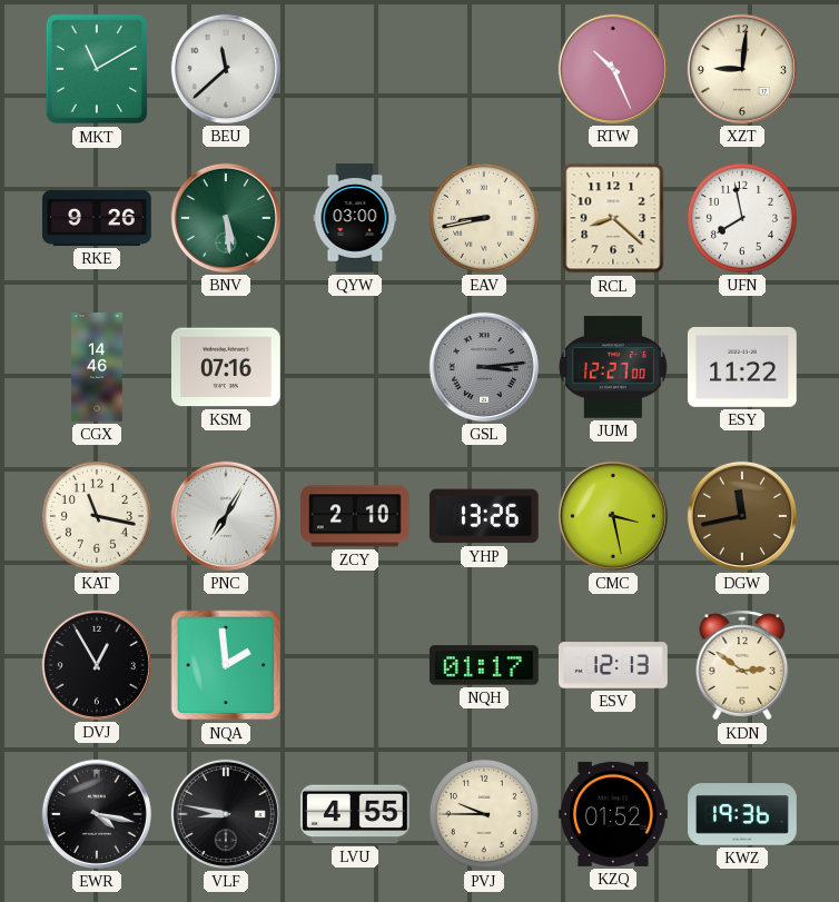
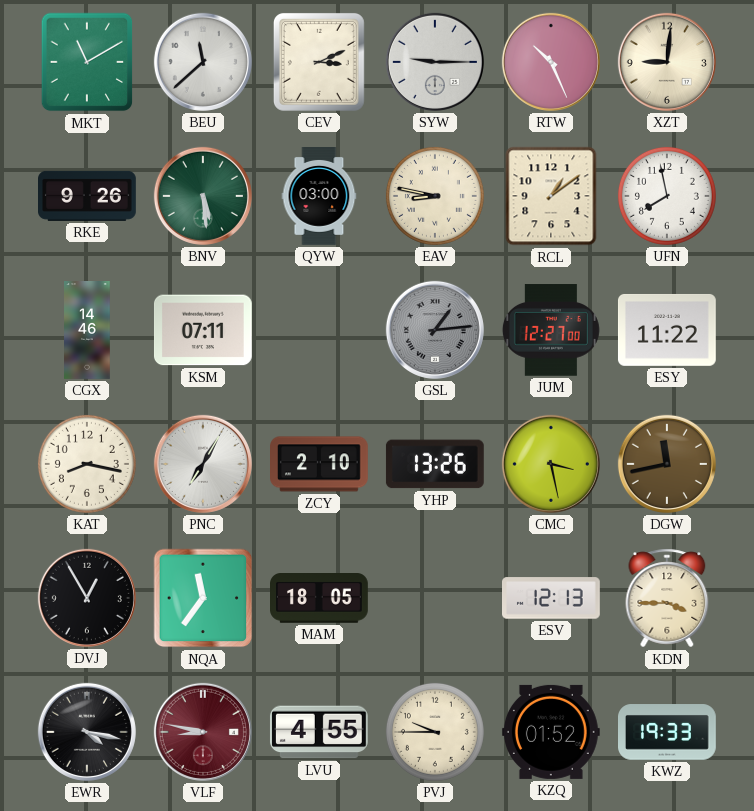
CEV: none -> 3:11 (319, 62)
SYW: none -> 9:15 (435, 62)
EAV: 8:43 -> 8:47 (435, 196)
RCL: 8:22 -> 1:09 (551, 196)
KSM: 07:16 -> 07:11 (203, 330)
GSL: 3:14 -> 1:14 (435, 330)
KAT: 11:17 -> 8:17 (87, 464)
NQA: 1:59 -> 11:36 (203, 598)
MAM: none -> 18:05 (320, 598)
NQH: 01:17 -> none (484, 665)
KDN: 2:51 -> 3:45 (667, 598)
VLF dial: black -> burgundy (203, 732)
KWZ: 19:36 -> 19:33 (668, 732)
